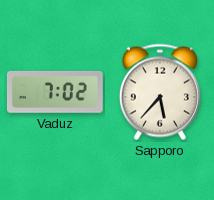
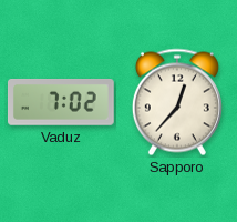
Sapporo: 5:37 -> 12:37 (177, 102)
